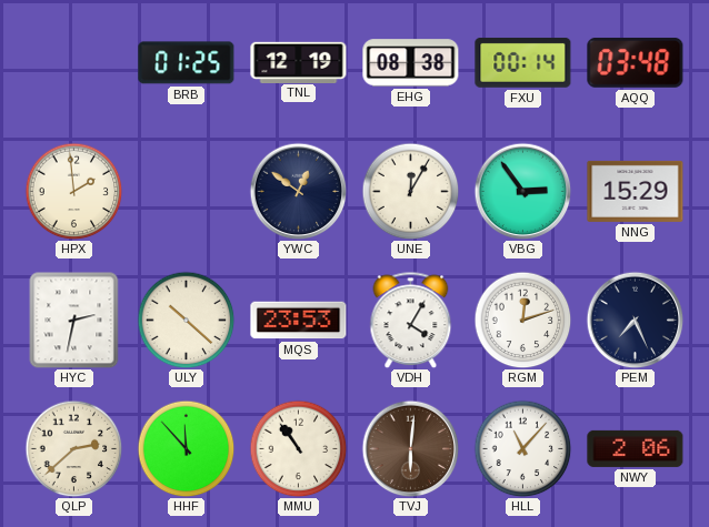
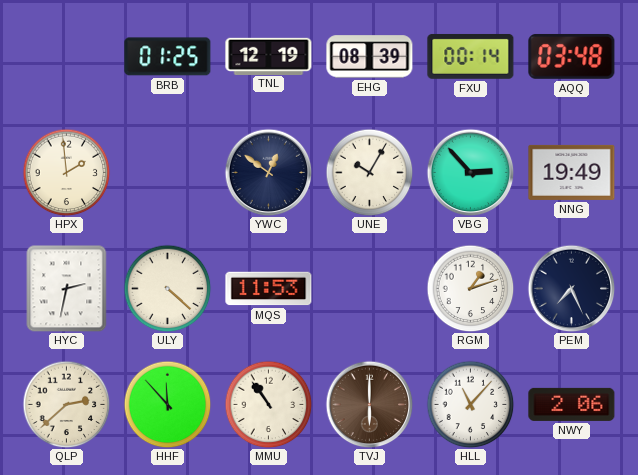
EHG: 08:38 -> 08:39 (370, 57)
UNE: 12:05 -> 10:05 (369, 172)
VBG: 2:54 -> 2:53 (470, 172)
NNG: 15:29 -> 19:49 (572, 172)
ULY: 10:22 -> 4:22 (167, 288)
MQS: 23:53 -> 11:53 (269, 289)
VDH: 4:05 -> none (411, 320)
RGM: 12:12 -> 1:12 (470, 288)
TVJ: 6:01 -> 6:00 (369, 404)
